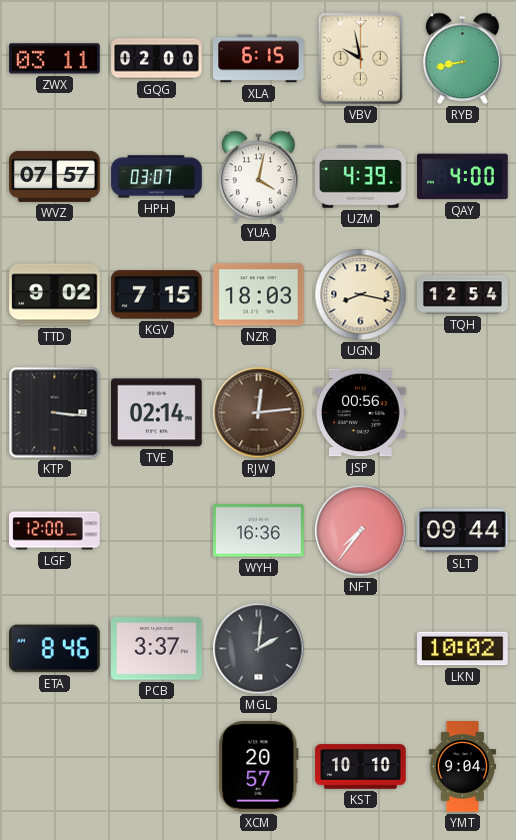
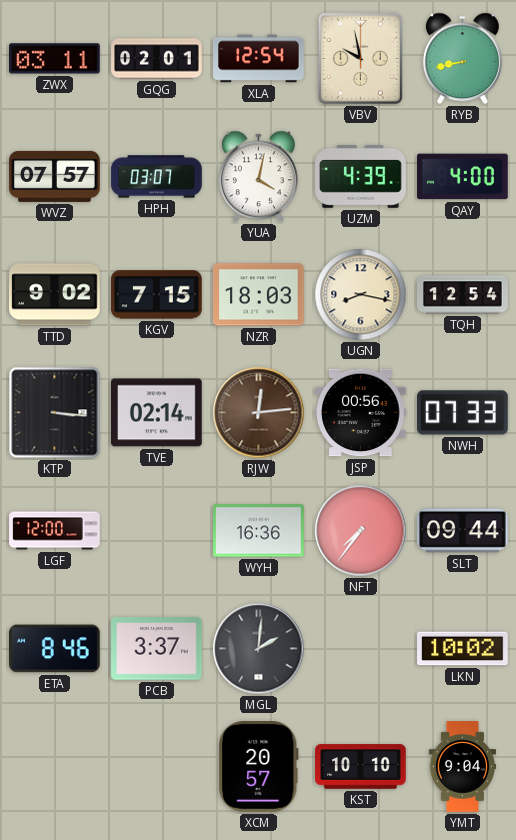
GQG: 02:00 -> 02:01 (157, 59)
XLA: 6:15 -> 12:54 (259, 59)
NWH: none -> 07:33 (463, 413)
